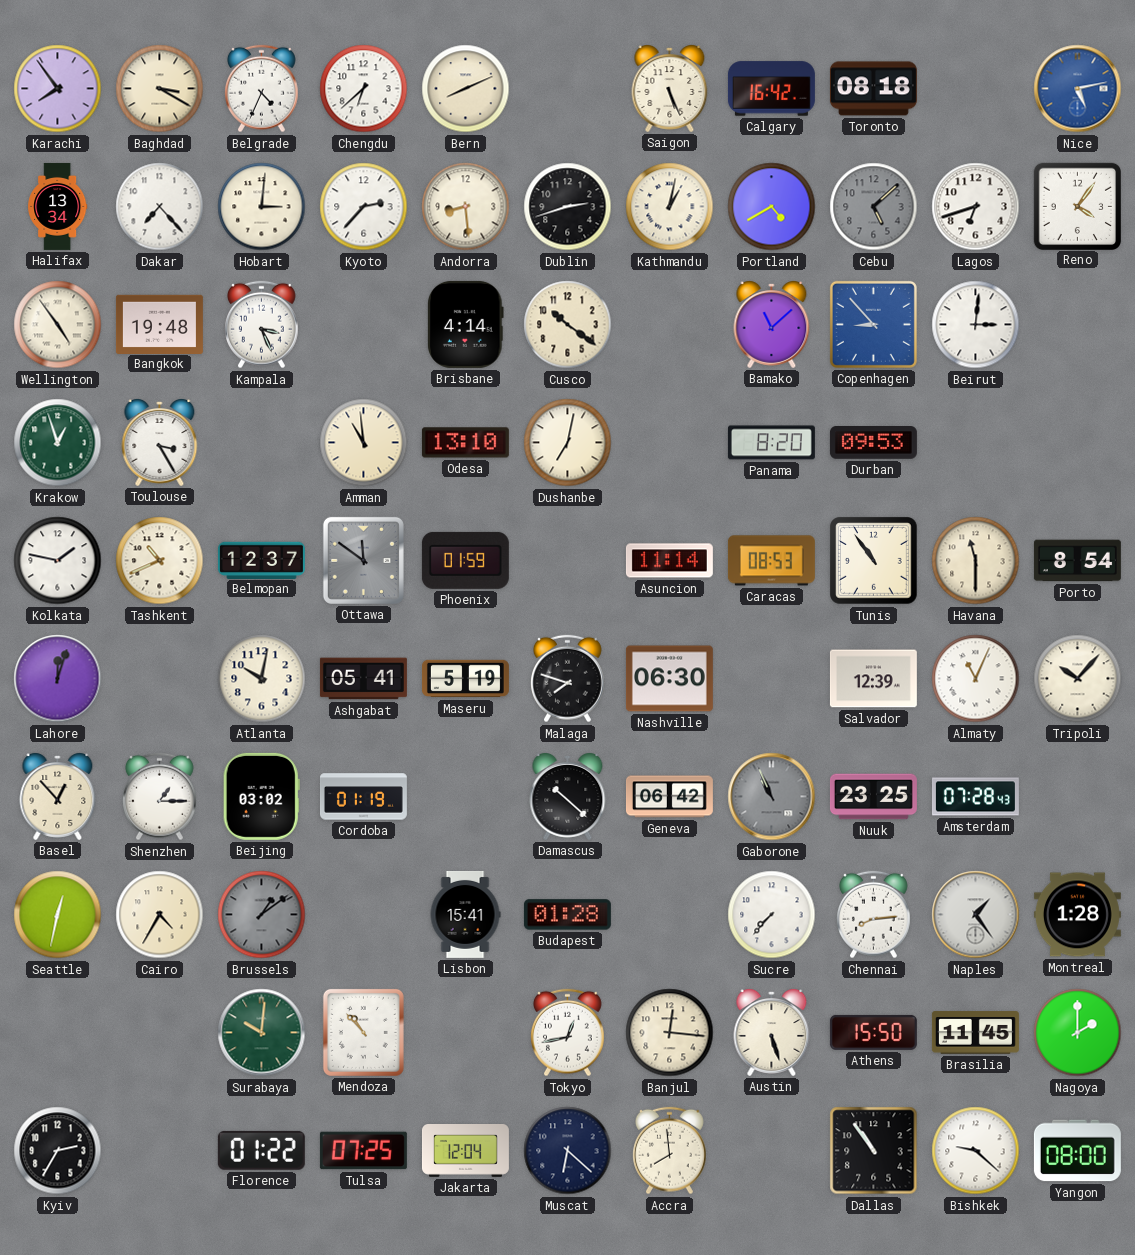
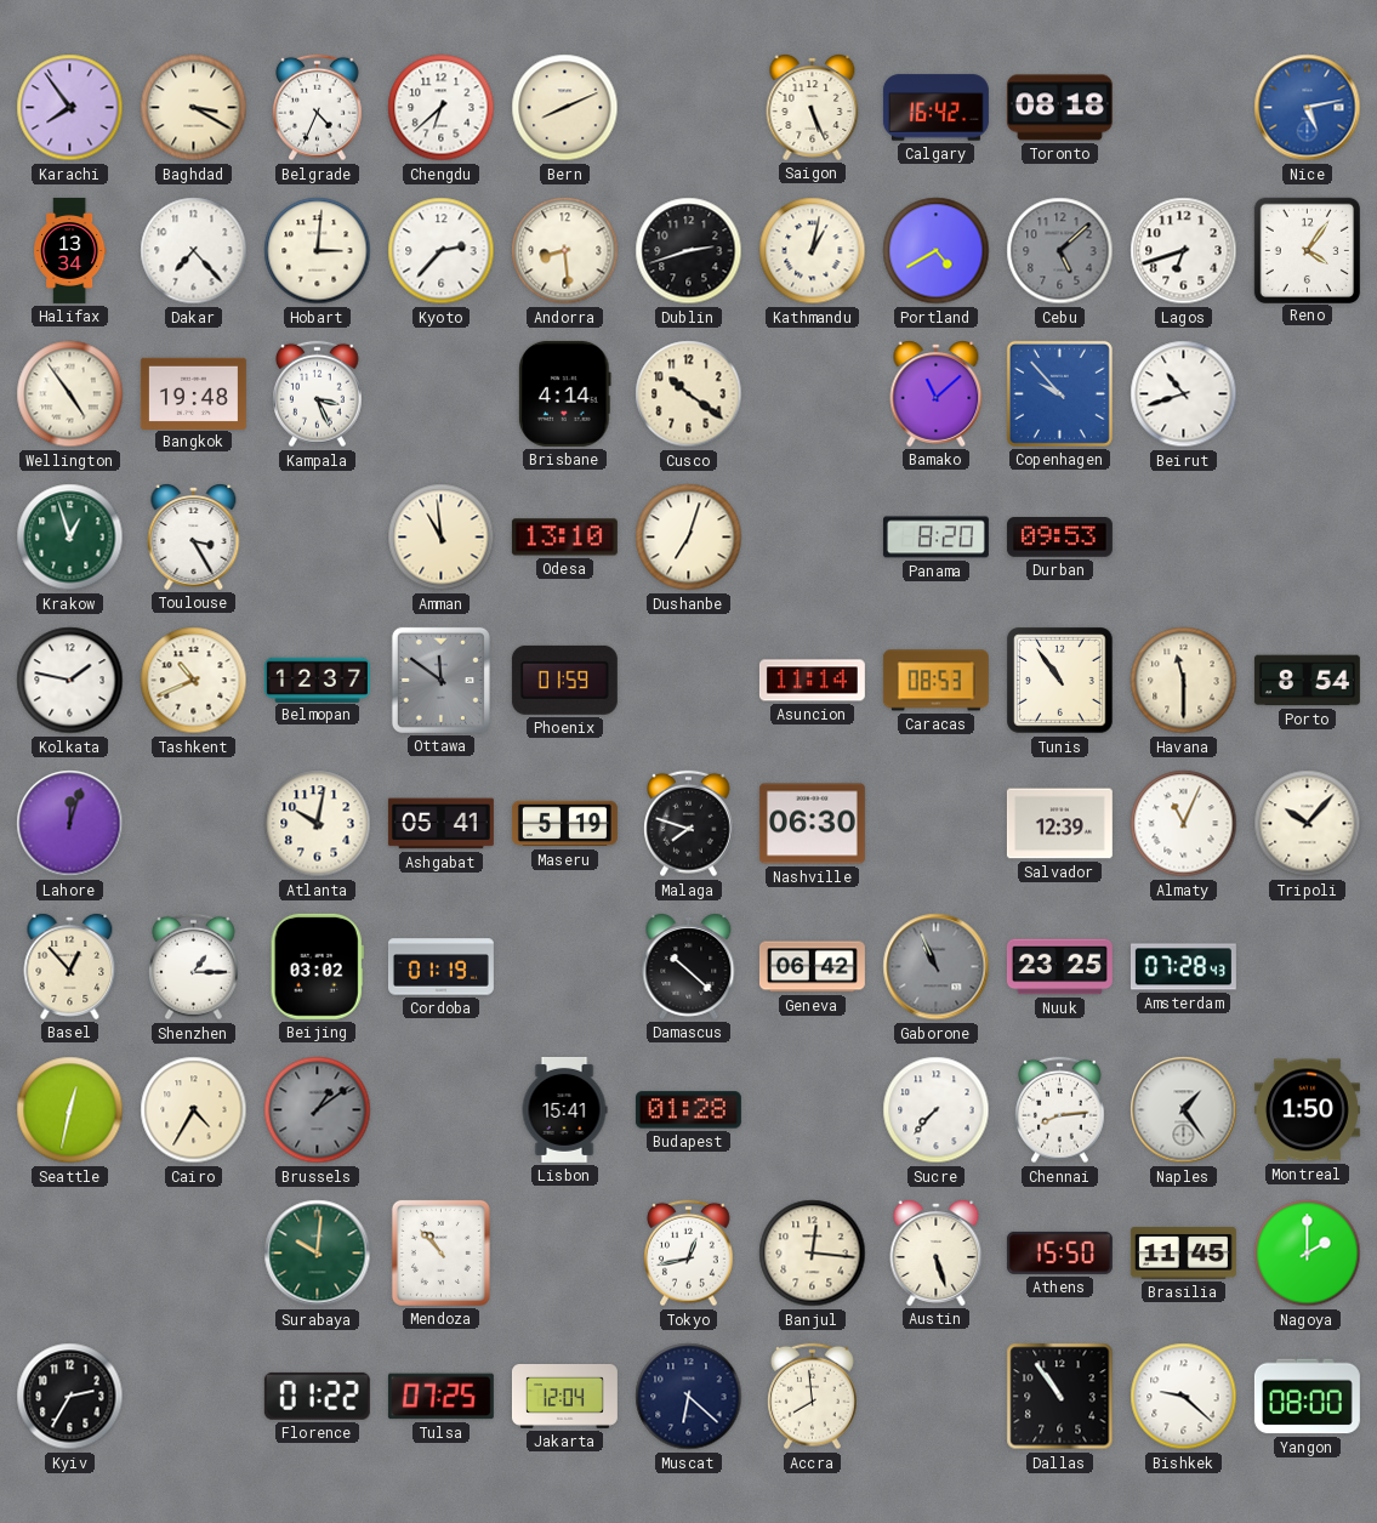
Copenhagen: 8:53 -> 9:53 (1059, 393)
Beirut: 3:01 -> 10:42 (1184, 394)
Dushanbe: 7:02 -> 7:03 (689, 538)
Montreal: 1:28 -> 1:50 (1307, 1110)
